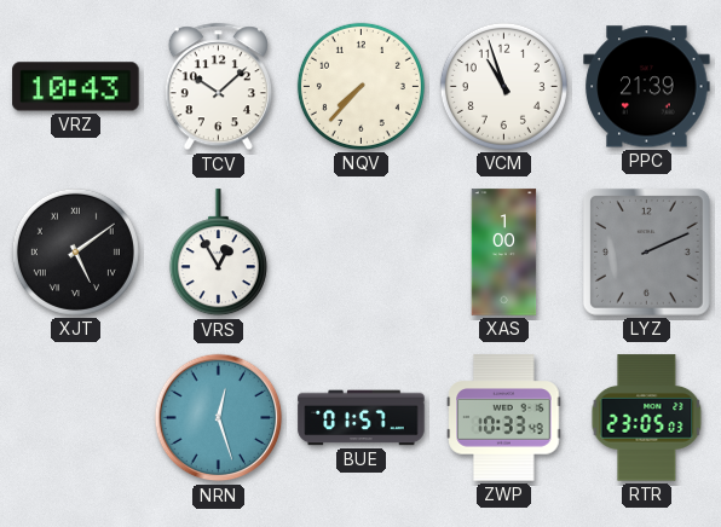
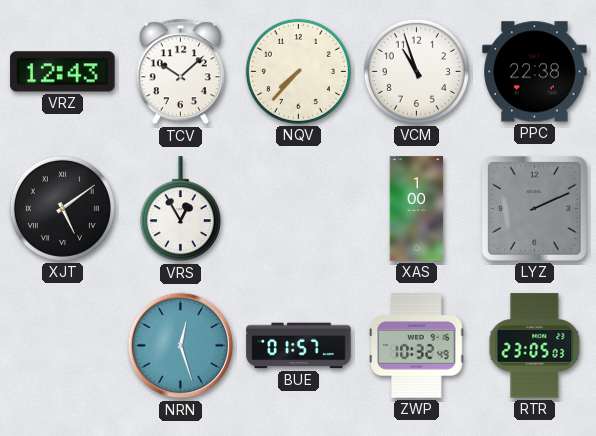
VRZ: 10:43 -> 12:43 (63, 72)
PPC: 21:39 -> 22:38 (535, 72)
ZWP: 10:33 -> 10:32 (417, 346)
